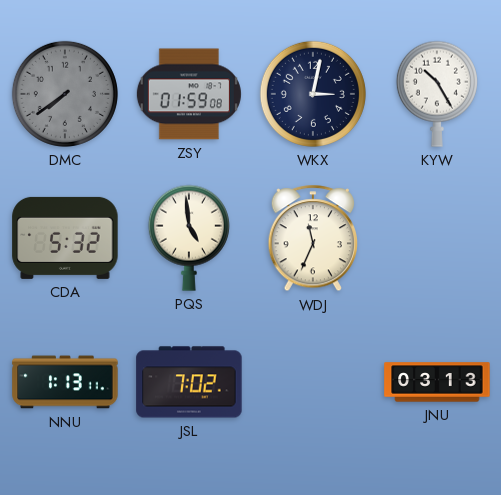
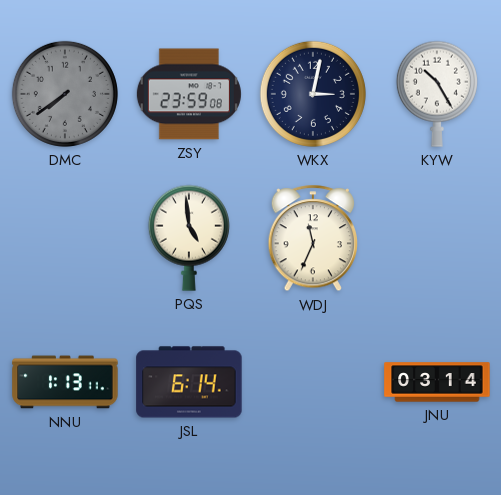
ZSY: 01:59 -> 23:59 (189, 94)
CDA: 5:32 -> none (65, 238)
JSL: 7:02 -> 6:14 (189, 382)
JNU: 03:13 -> 03:14 (437, 382)
